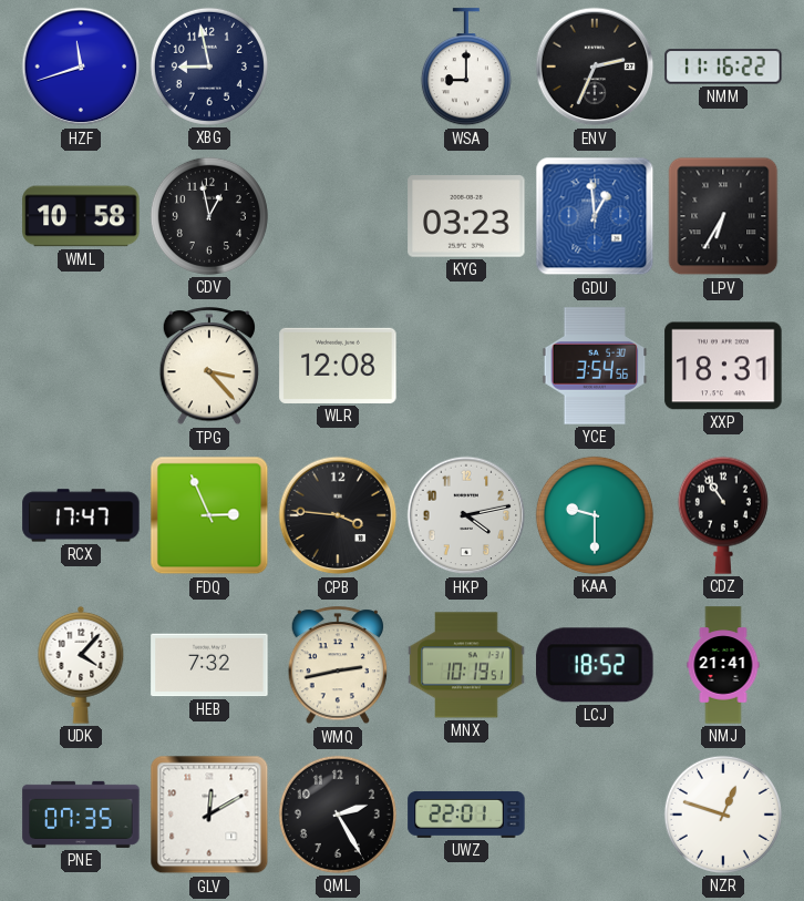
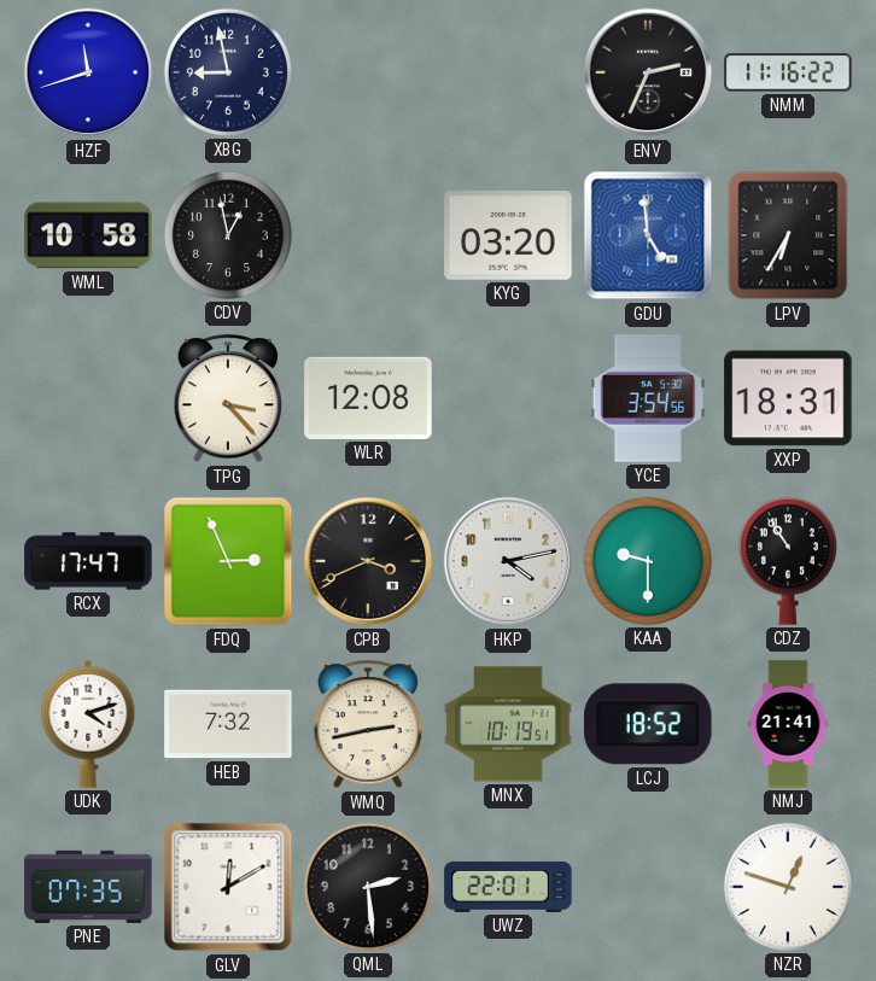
WSA: 9:00 -> none (466, 68)
KYG: 03:23 -> 03:20 (508, 235)
GDU: 12:59 -> 4:59 (648, 235)
CPB: 3:46 -> 3:41 (368, 561)
UDK: 4:07 -> 4:12 (88, 724)
QML: 2:25 -> 2:29 (368, 887)
